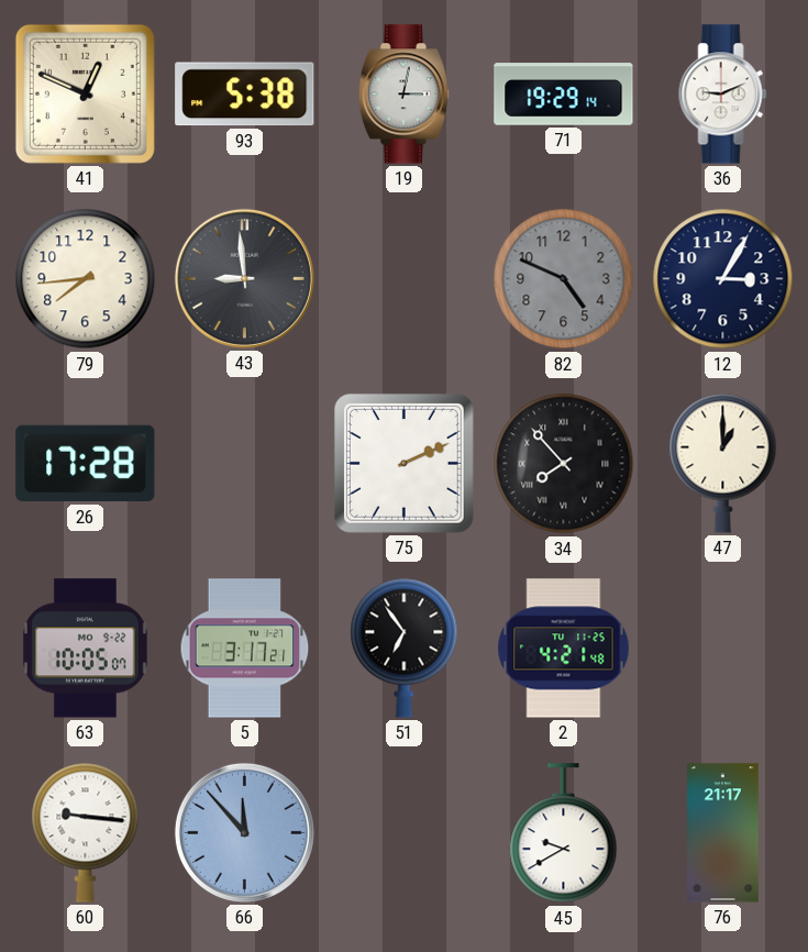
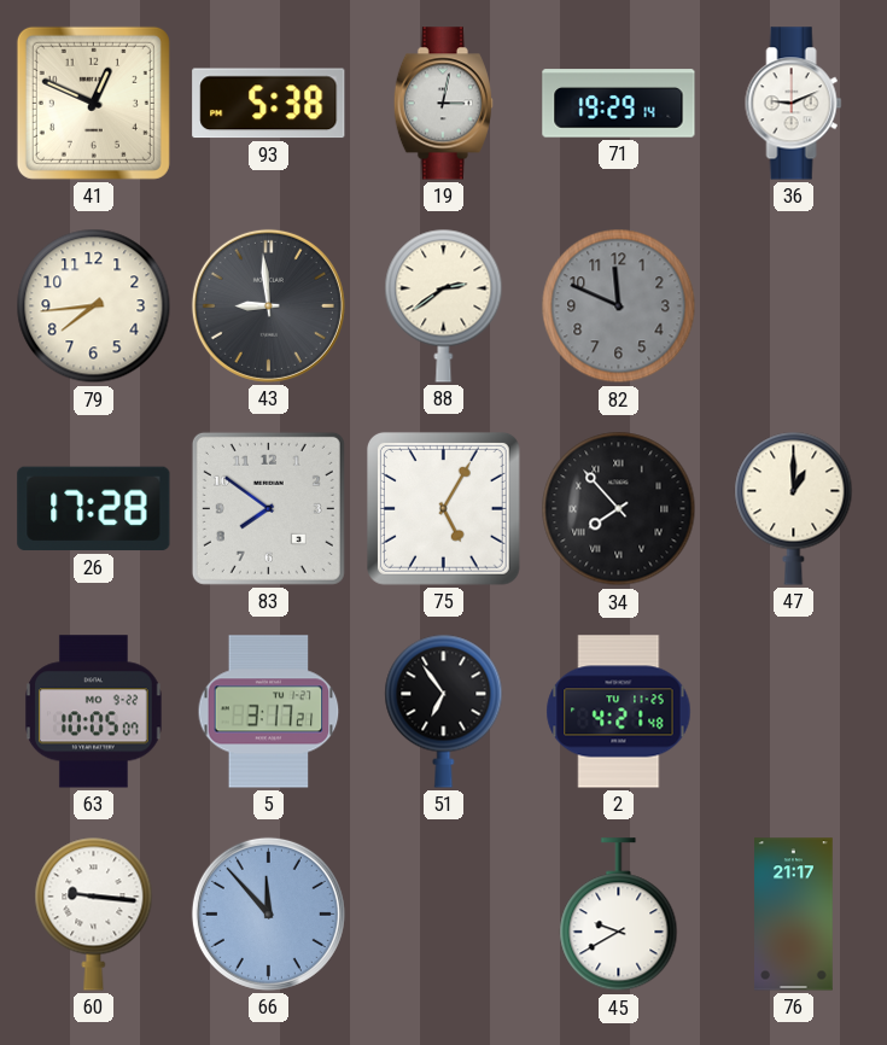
88: none -> 2:39 (444, 305)
82: 4:49 -> 11:49 (619, 307)
12: 3:05 -> none (723, 279)
83: none -> 7:51 (268, 508)
75: 2:11 -> 5:05 (443, 508)
